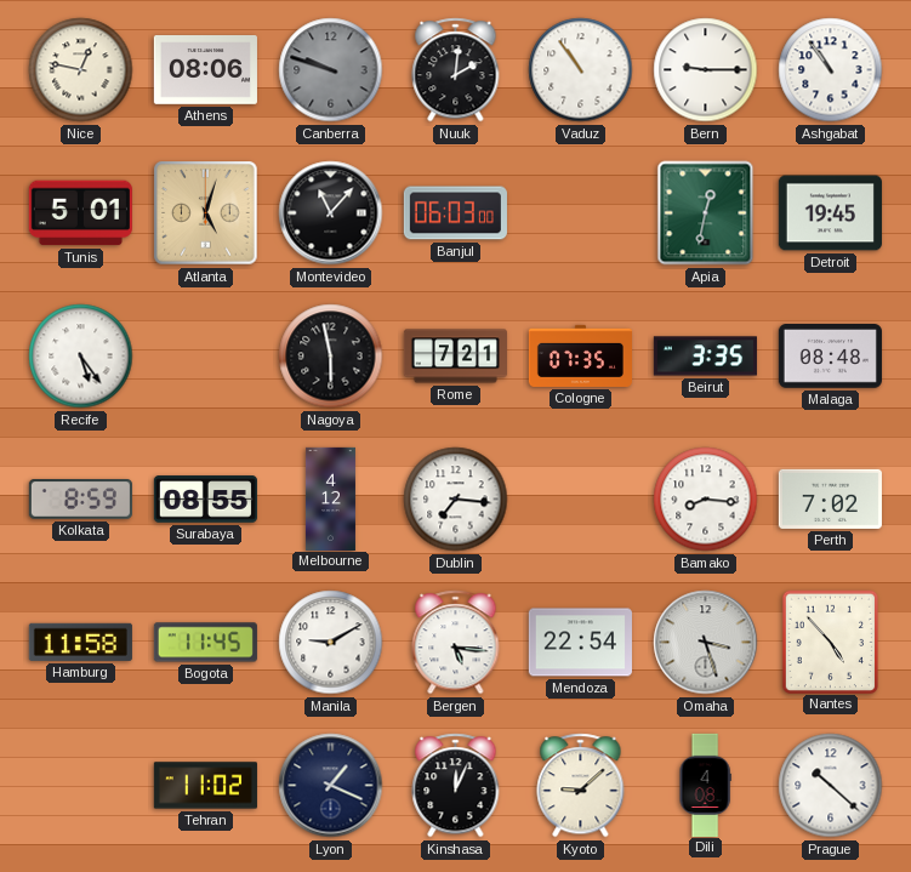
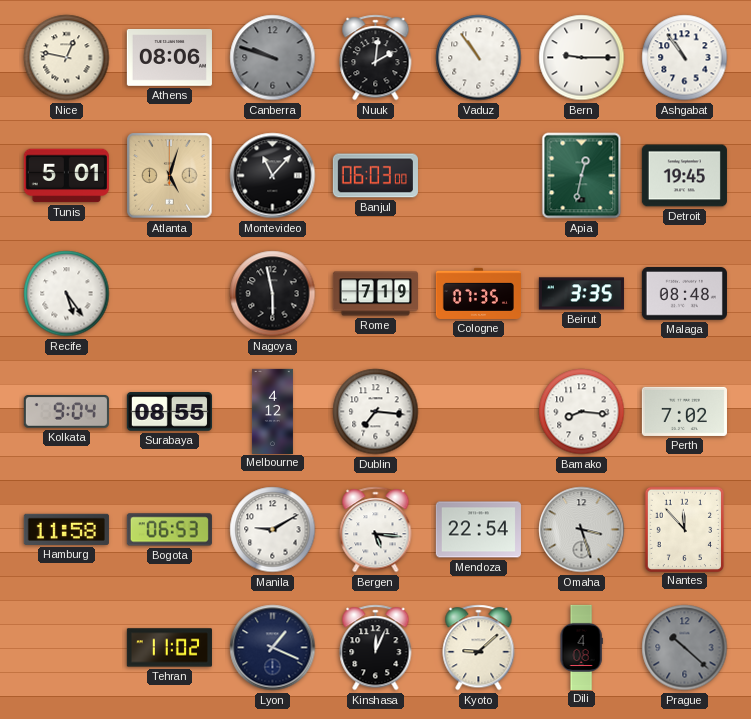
Rome: 7:21 -> 7:19 (375, 294)
Kolkata: 8:59 -> 9:04 (66, 412)
Bogota: 11:45 -> 06:53 (169, 530)
Nantes: 4:53 -> 11:53 (684, 529)
Prague dial: white -> grey (685, 648)
